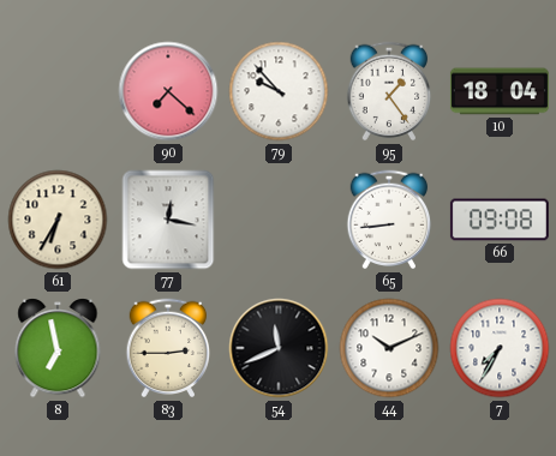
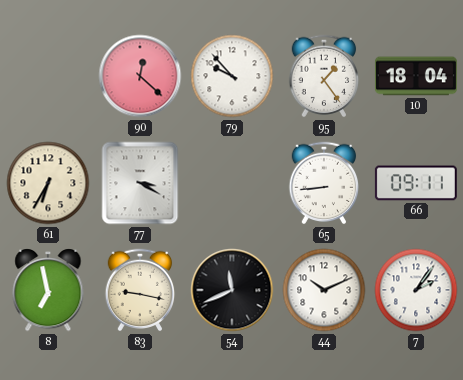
90: 7:22 -> 12:22 (140, 76)
77: 12:17 -> 3:20 (140, 183)
66: 09:08 -> 09:11 (416, 183)
83: 2:45 -> 9:17 (140, 290)
7: 7:35 -> 2:06 (416, 290)
